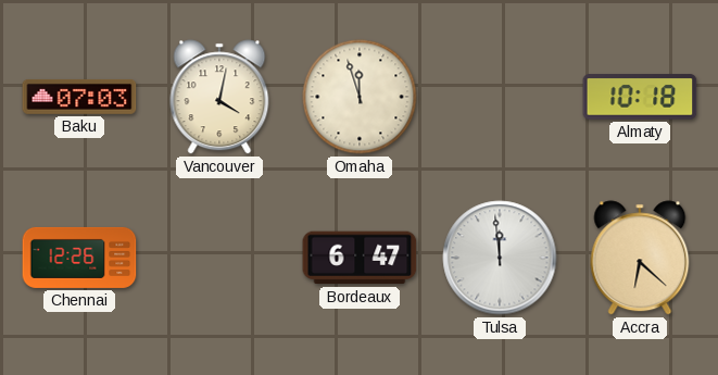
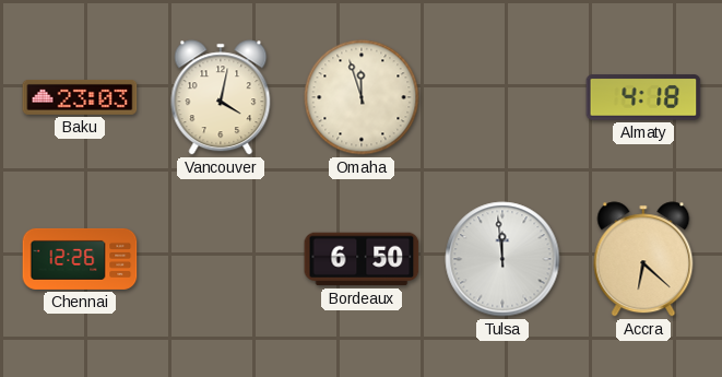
Baku: 07:03 -> 23:03 (80, 97)
Almaty: 10:18 -> 4:18 (643, 97)
Bordeaux: 6:47 -> 6:50 (362, 259)
